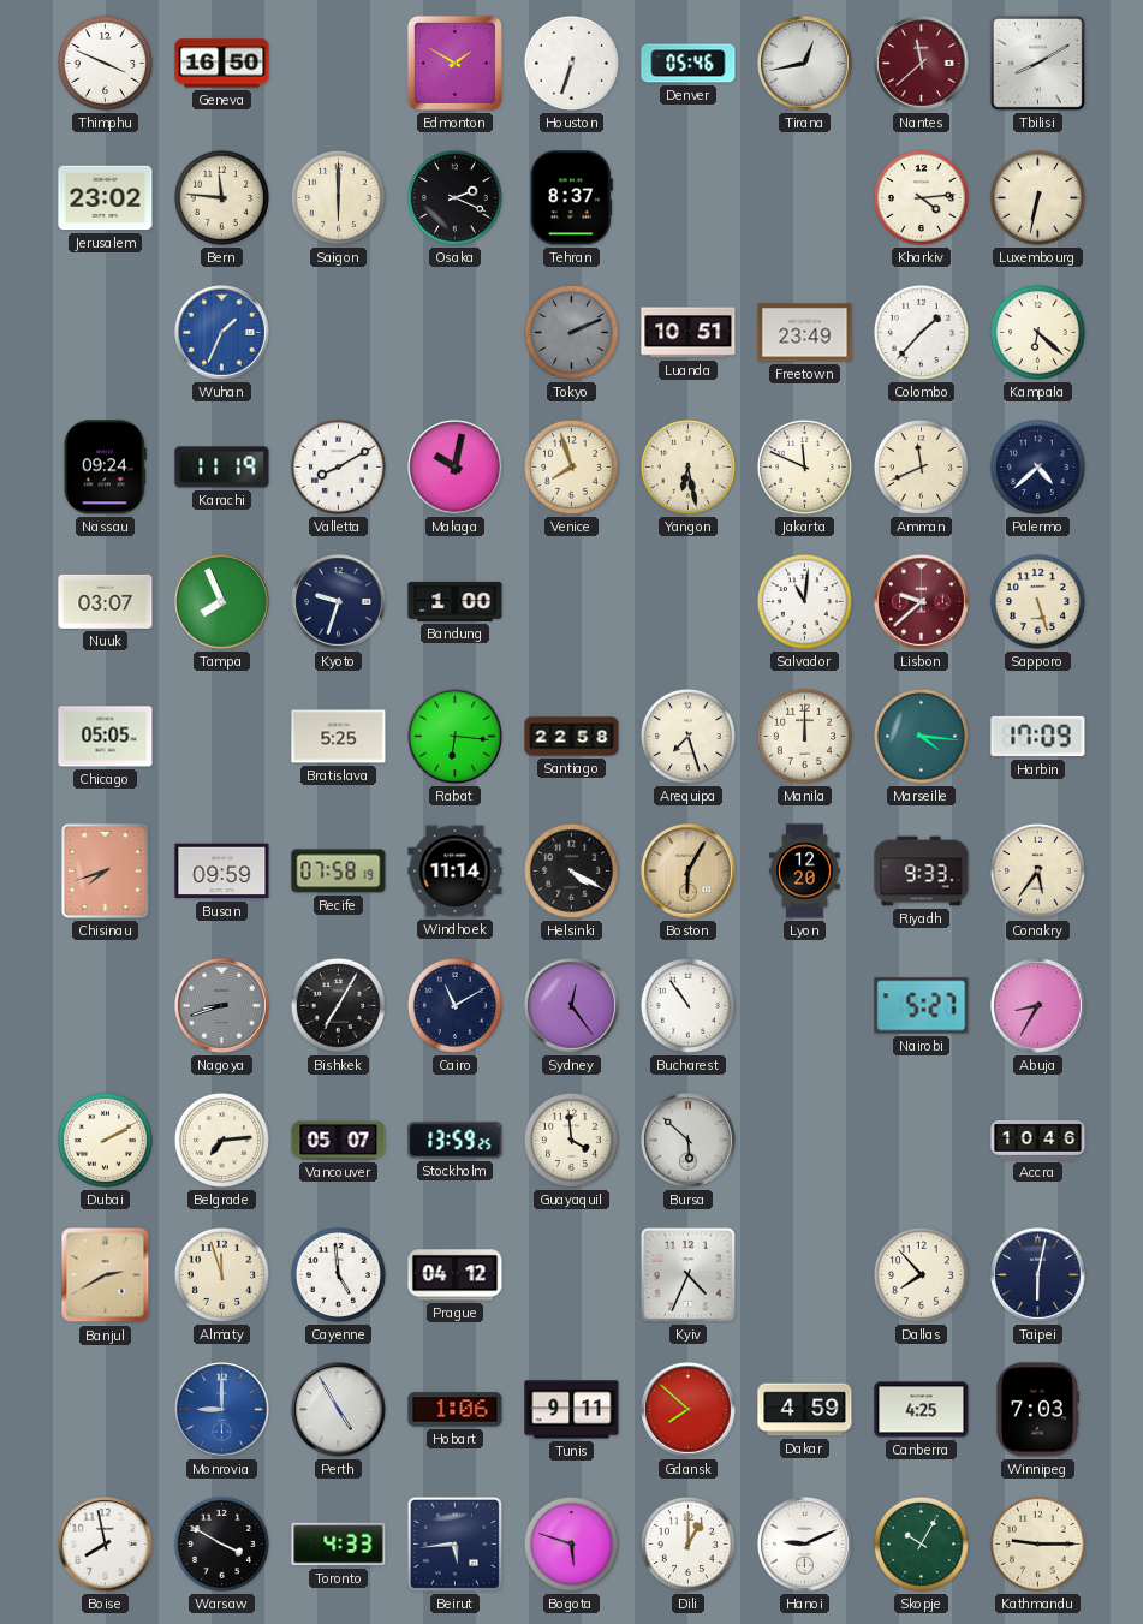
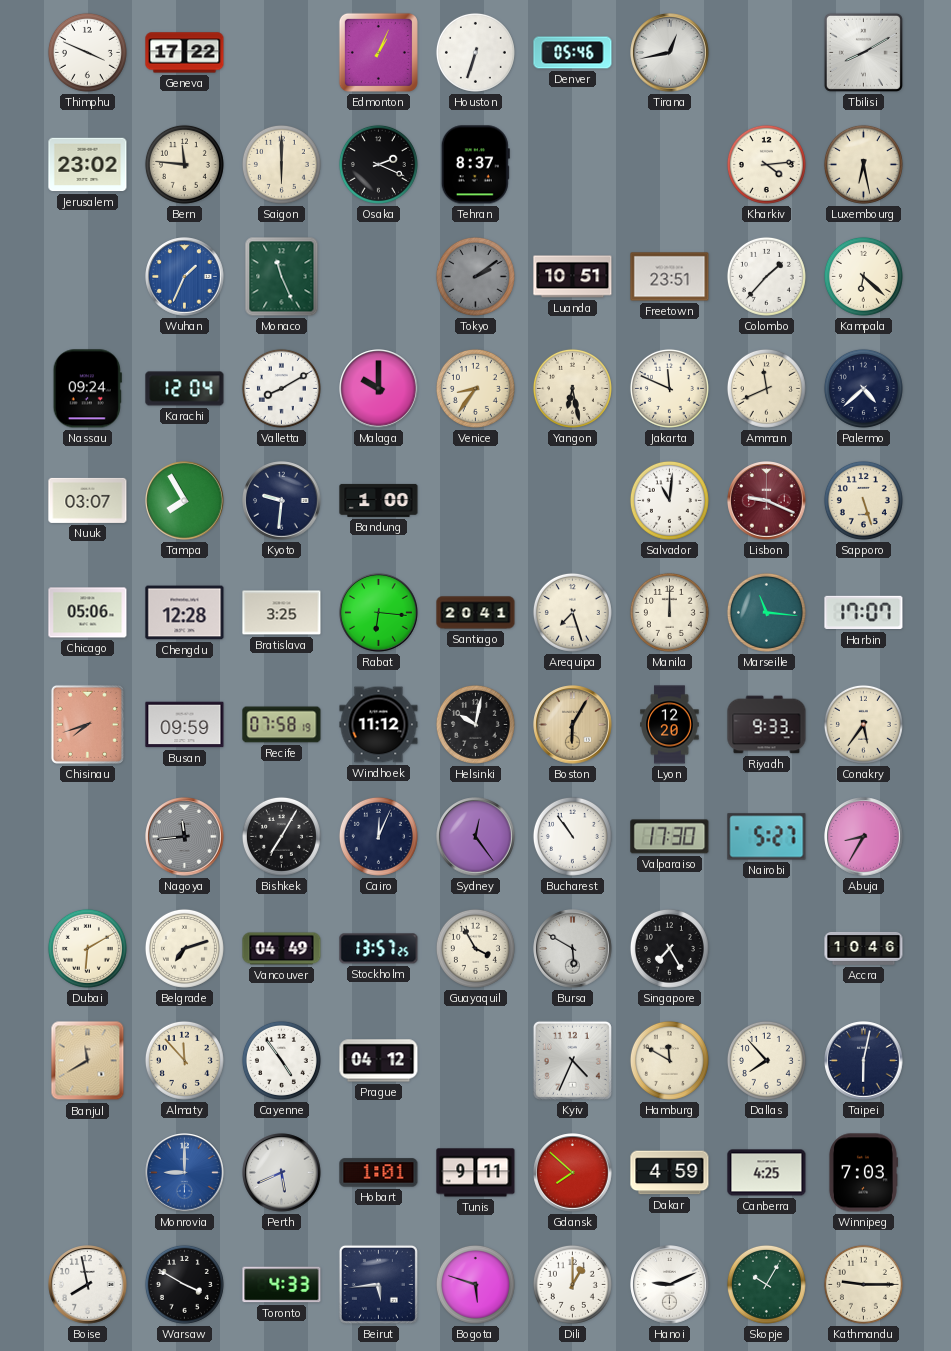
Geneva: 16:50 -> 17:22 (185, 53)
Edmonton: 1:50 -> 1:04 (378, 52)
Nantes: 11:38 -> none (922, 64)
Luxembourg: 6:32 -> 6:28 (863, 164)
Monaco: none -> 11:26 (282, 277)
Tokyo: 2:11 -> 2:09 (475, 276)
Freetown: 23:49 -> 23:51 (670, 277)
Karachi: 11:19 -> 12:04 (185, 389)
Malaga: 10:02 -> 10:00 (379, 389)
Venice: 7:57 -> 8:36 (475, 388)
Tampa: 7:56 -> 7:55 (185, 501)
Kyoto: 9:33 -> 9:31 (282, 501)
Lisbon: 9:38 -> 9:19 (767, 501)
Chicago: 05:05 -> 05:06 (88, 613)
Chengdu: none -> 12:28 (185, 613)
Bratislava: 5:25 -> 3:25 (282, 613)
Santiago: 22:58 -> 20:41 (476, 613)
Marseille: 4:16 -> 11:16 (766, 612)
Harbin: 17:09 -> 17:07 (864, 613)
Windhoek: 11:14 -> 11:12 (379, 725)
Helsinki: 4:20 -> 10:02 (475, 724)
Nagoya: 8:42 -> 11:44 (185, 837)
Cairo: 11:10 -> 12:04 (378, 836)
Valparaiso: none -> 17:30 (670, 837)
Dubai: 2:10 -> 6:10 (87, 948)
Belgrade: 7:14 -> 7:12 (184, 948)
Vancouver: 05:07 -> 04:49 (282, 949)
Stockholm: 13:59 -> 13:57 (379, 949)
Guayaquil: 3:59 -> 3:55 (475, 948)
Bursa: 5:52 -> 5:50 (573, 949)
Singapore: none -> 7:25 (669, 948)
Banjul: 2:40 -> 11:40 (88, 1061)
Almaty: 11:57 -> 11:53 (184, 1060)
Cayenne: 4:59 -> 4:54 (281, 1060)
Hamburg: none -> 11:50 (669, 1060)
Perth: 4:55 -> 5:41 (282, 1173)
Hobart: 1:06 -> 1:01 (379, 1173)
